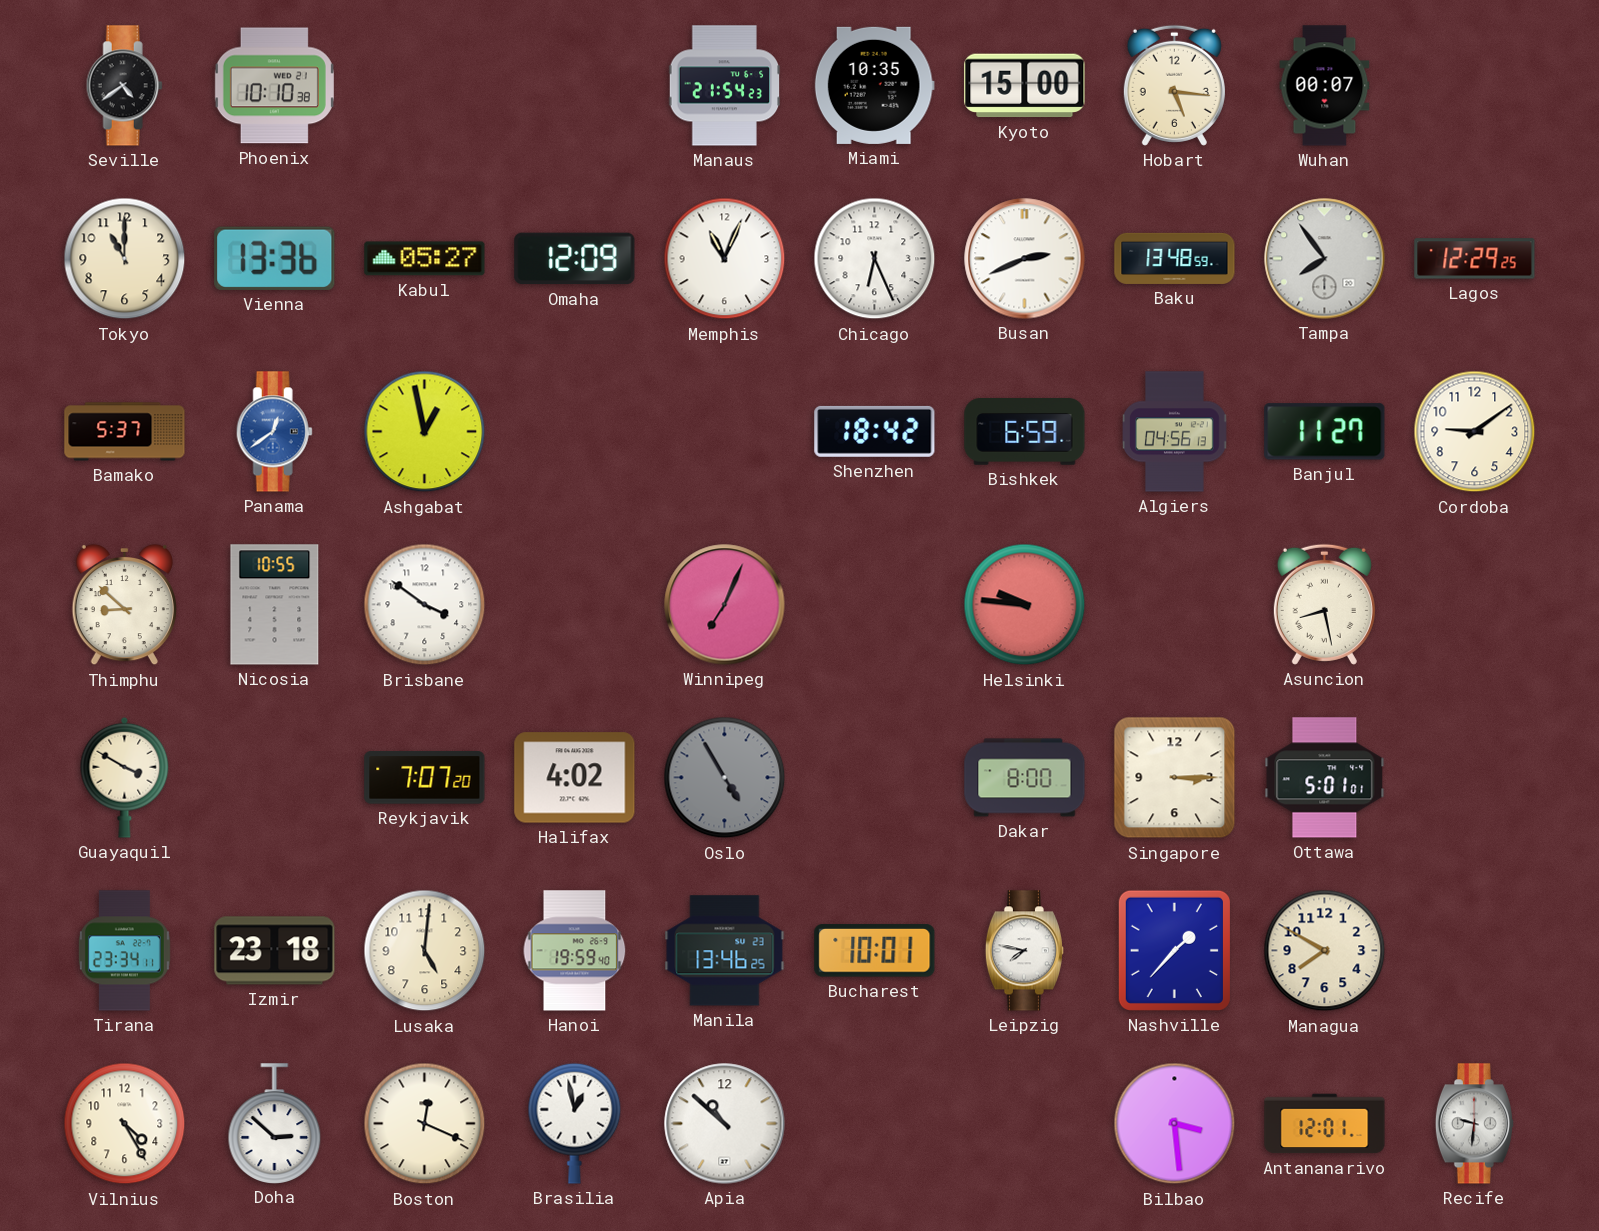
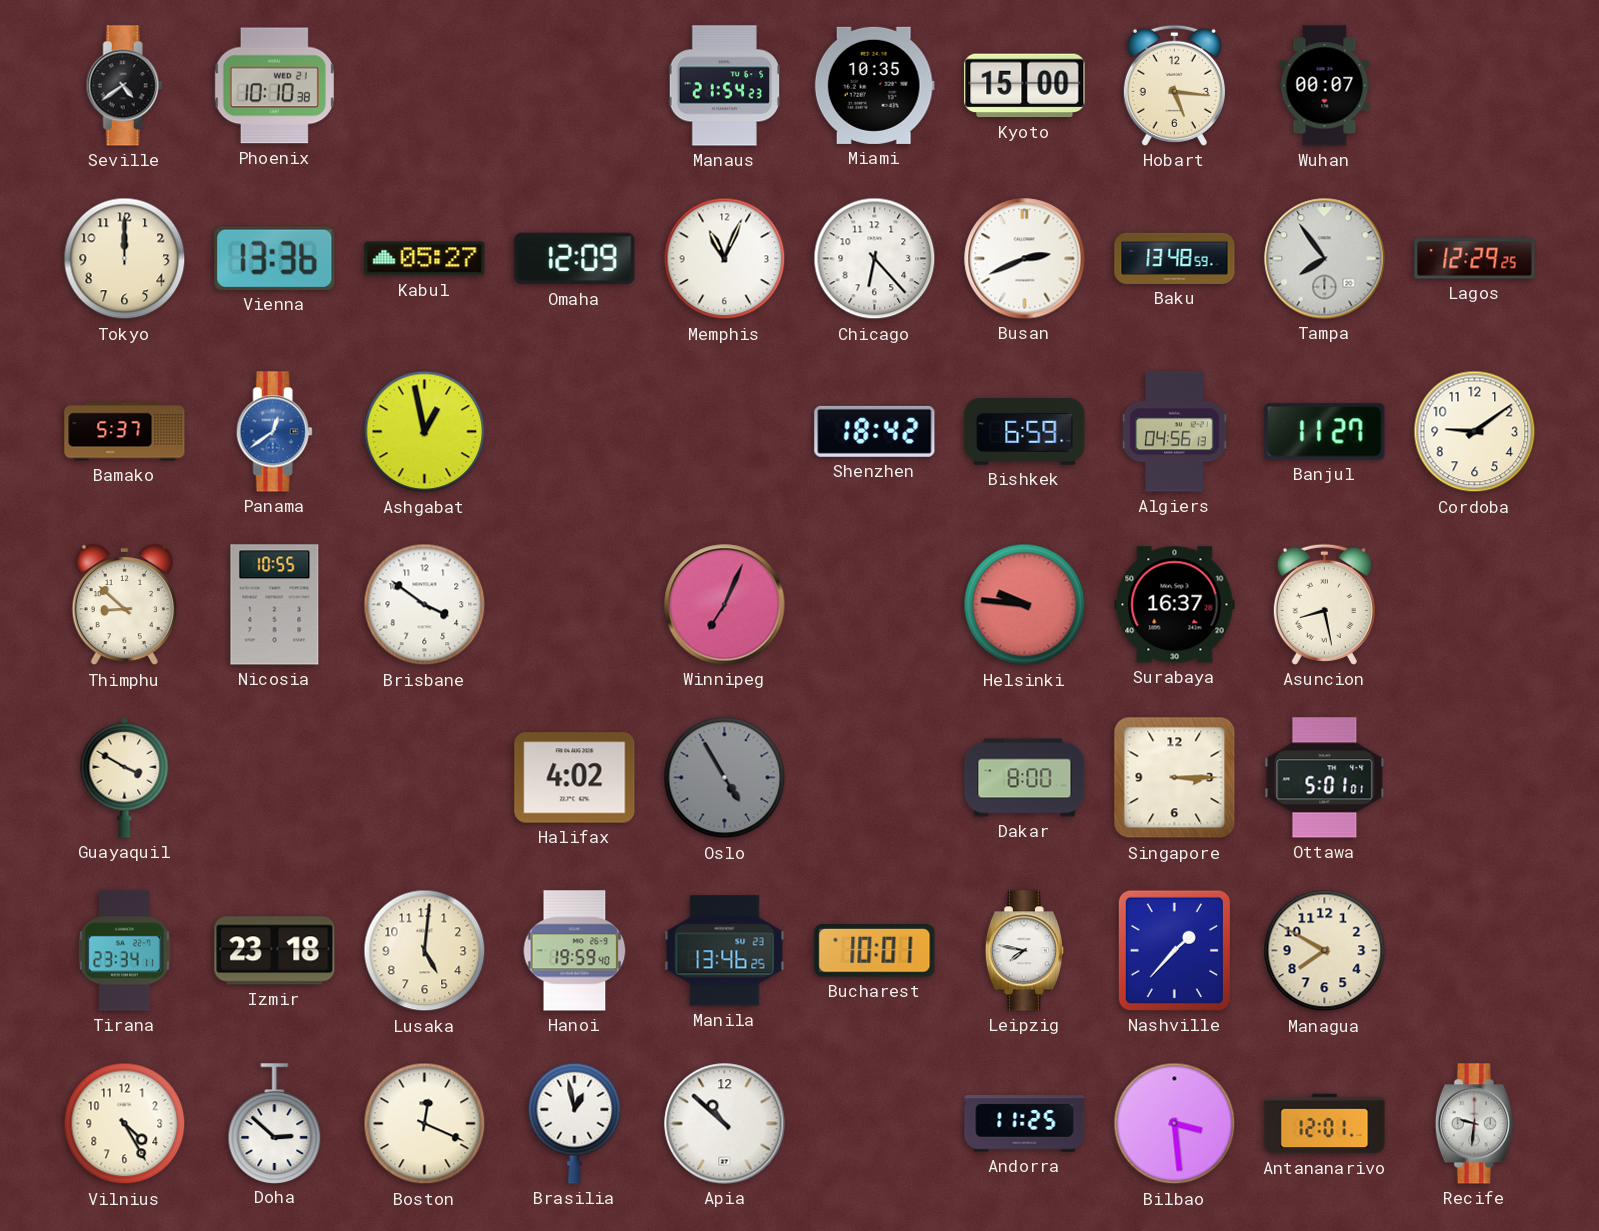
Tokyo: 11:00 -> 12:00 (125, 259)
Chicago: 6:26 -> 6:23 (875, 259)
Surabaya: none -> 16:37 (1175, 605)
Reykjavik: 7:07 -> none (425, 778)
Andorra: none -> 11:25 (1025, 1124)
